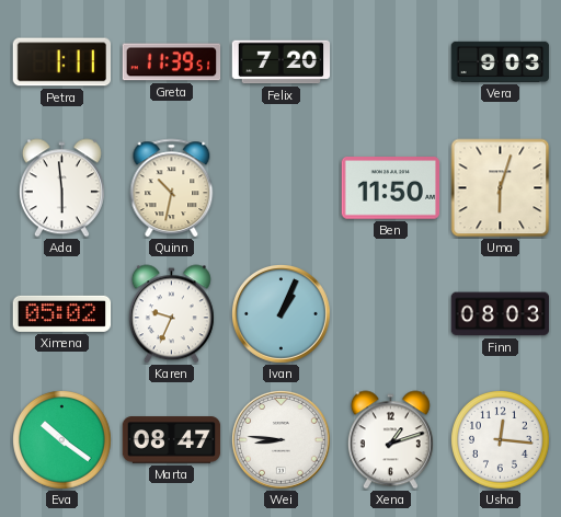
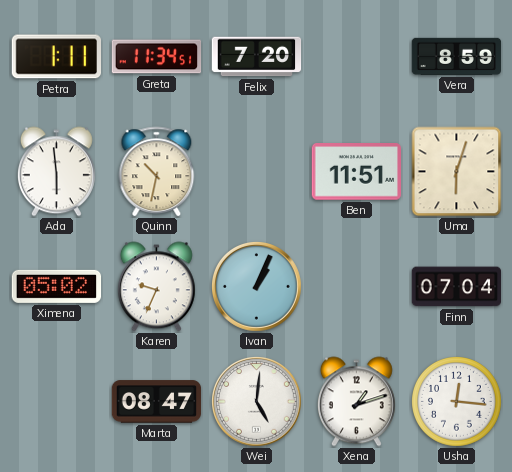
Greta: 11:39 -> 11:34 (157, 57)
Vera: 9:03 -> 8:59 (457, 56)
Ben: 11:50 -> 11:51 (357, 172)
Finn: 08:03 -> 07:04 (457, 287)
Eva: 10:21 -> none (62, 440)
Wei: 8:46 -> 5:01 (257, 402)
